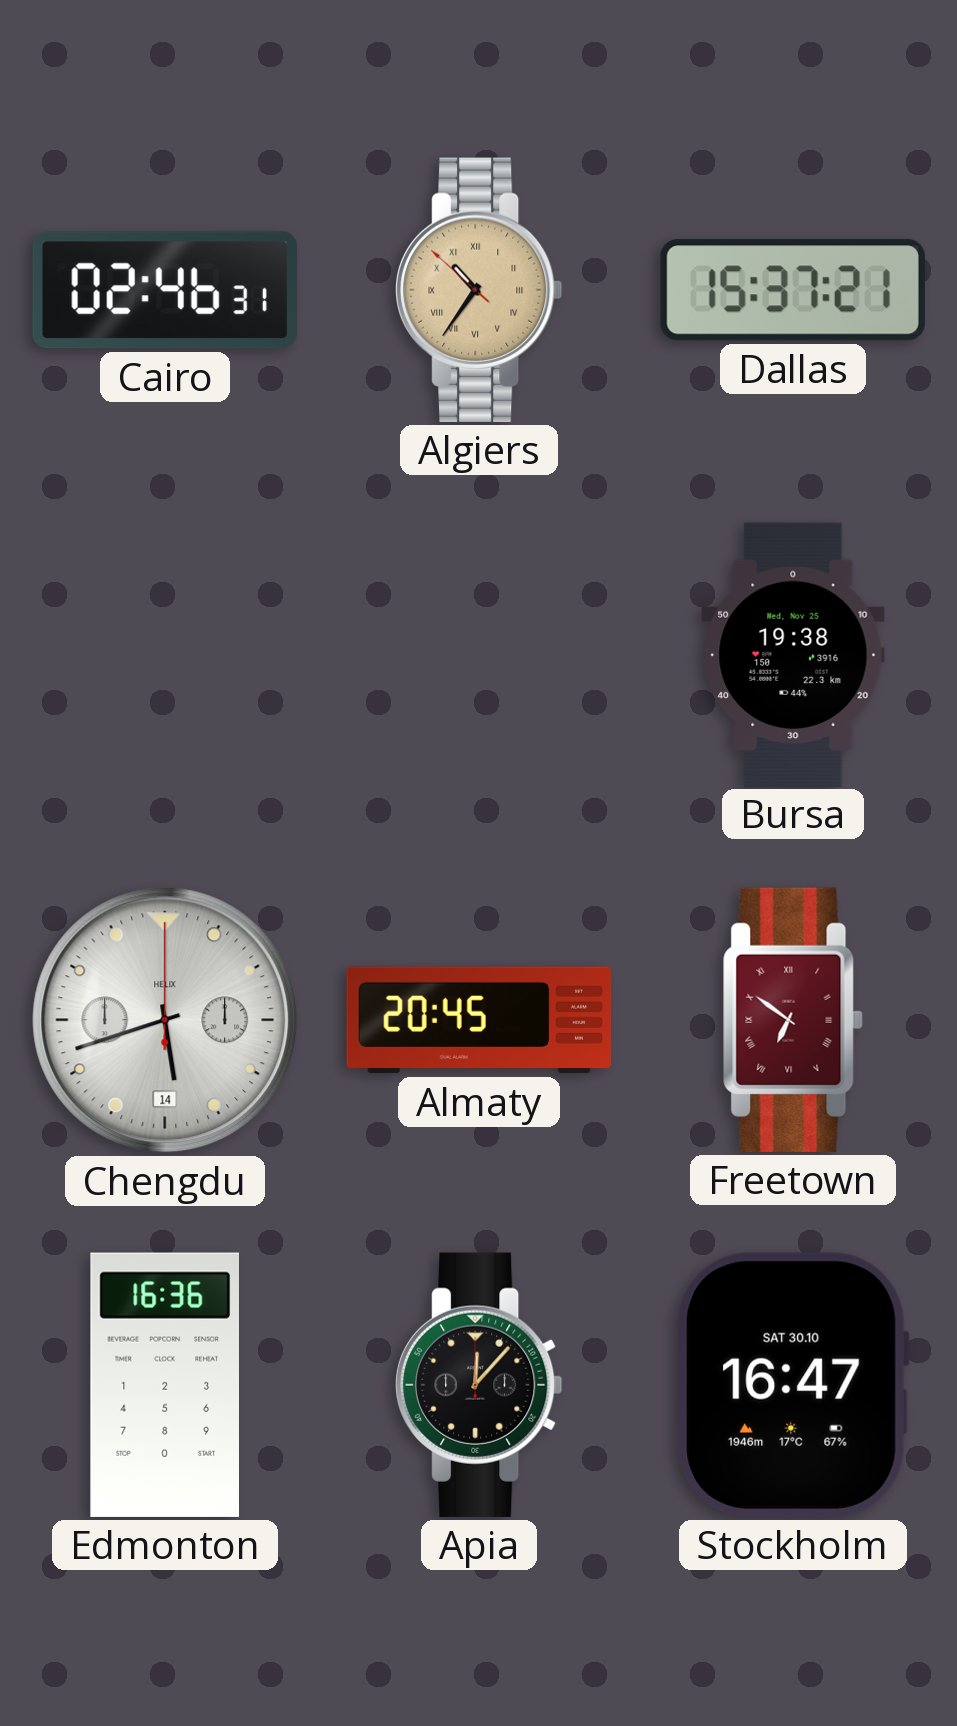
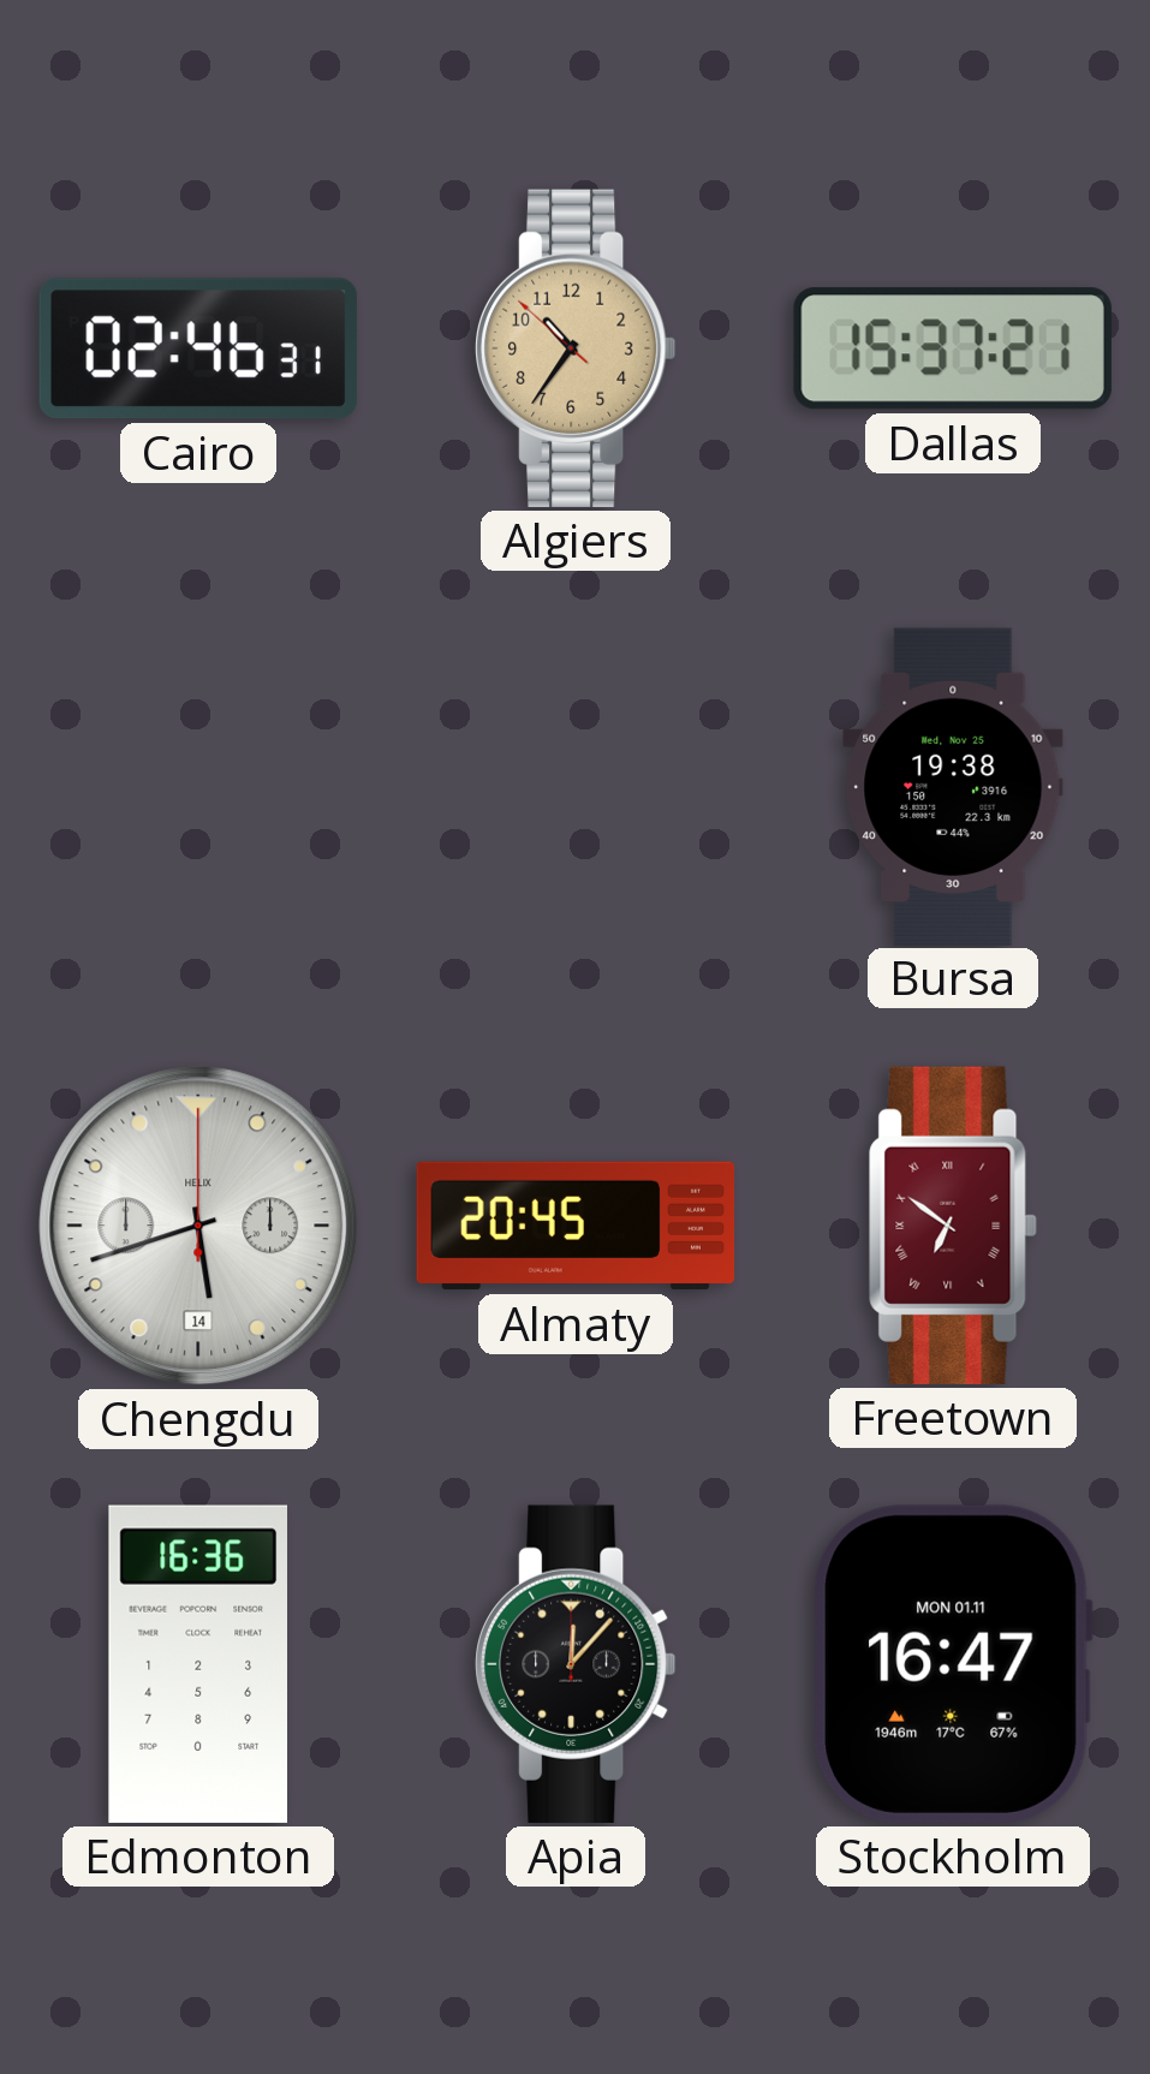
Algiers numerals: Roman -> Arabic (577, 348)
Stockholm date: SAT 30.10 -> MON 01.11 (953, 1664)
